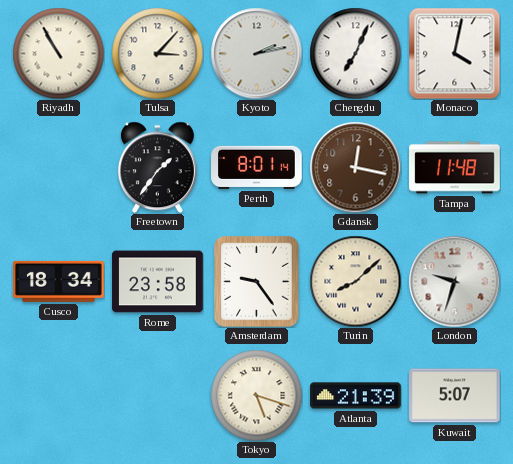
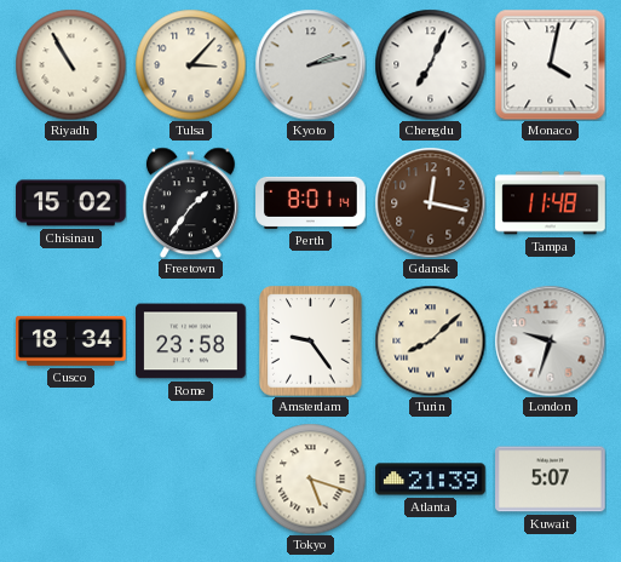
Chisinau: none -> 15:02 (71, 203)
